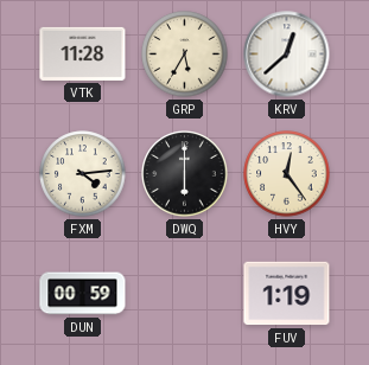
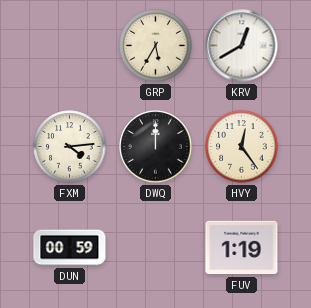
VTK: 11:28 -> none (83, 53)
KRV: 12:38 -> 12:40 (242, 46)
DWQ: 6:00 -> 12:00 (156, 147)
